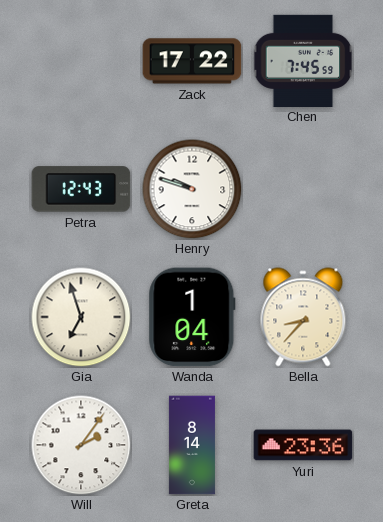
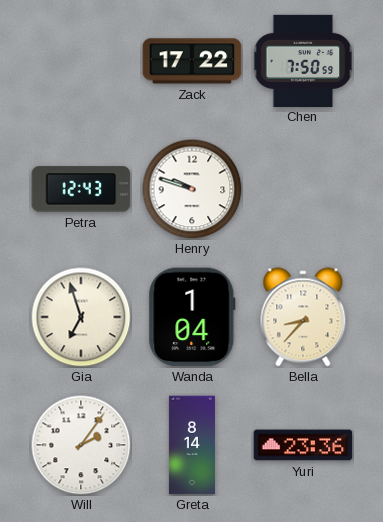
Chen: 7:45 -> 7:50 (303, 60)
